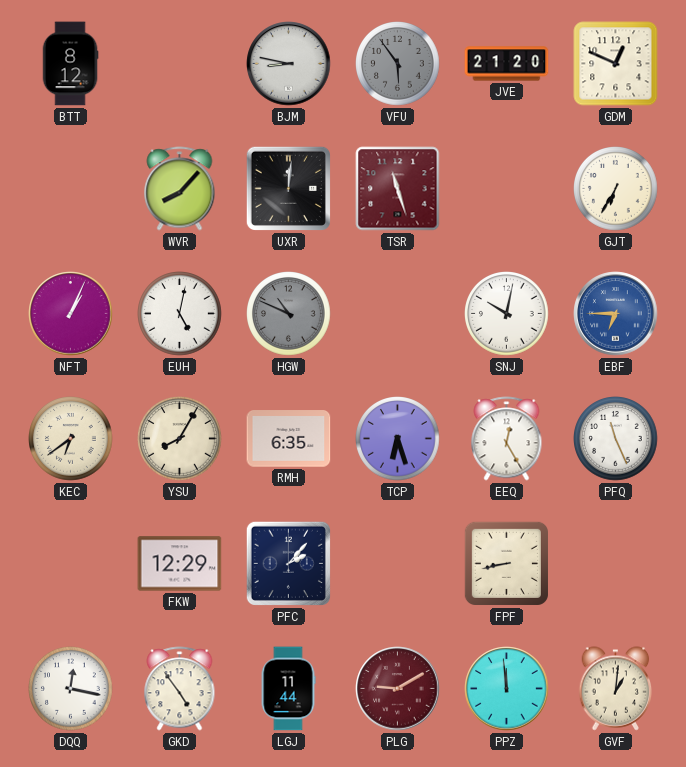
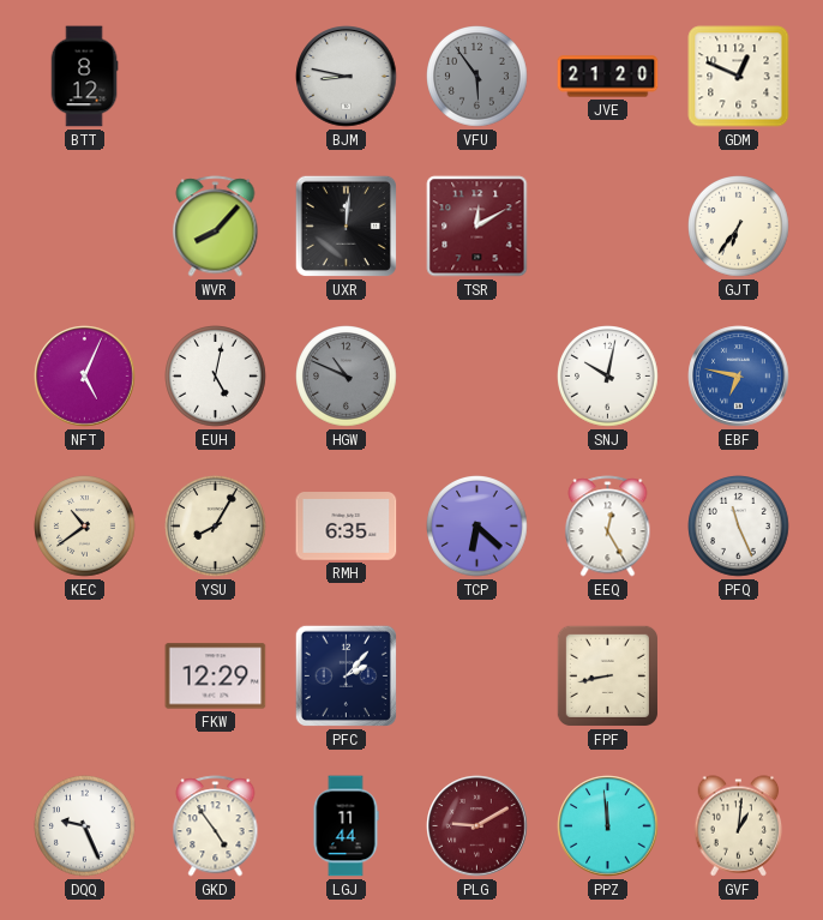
TSR: 11:27 -> 12:10 (477, 227)
GJT: 6:35 -> 6:36 (739, 227)
NFT: 1:04 -> 5:04 (85, 377)
EBF: 6:45 -> 6:47 (739, 377)
KEC: 6:39 -> 10:39 (85, 527)
TCP: 6:27 -> 6:22 (477, 527)
DQQ: 12:17 -> 9:26 (85, 826)
